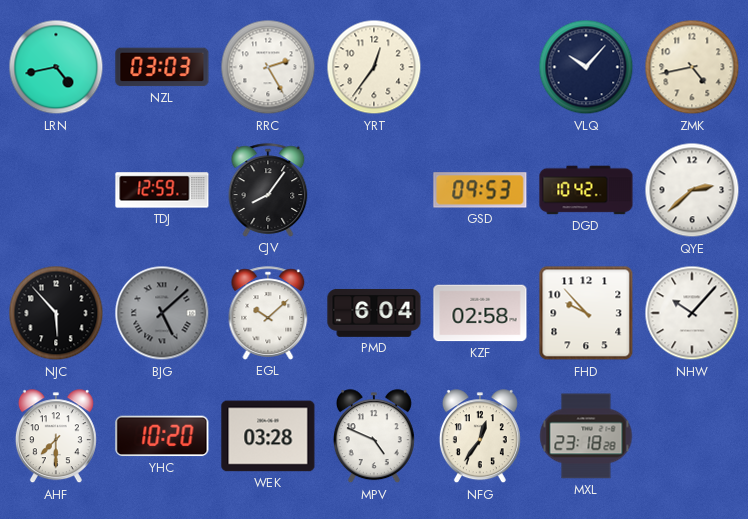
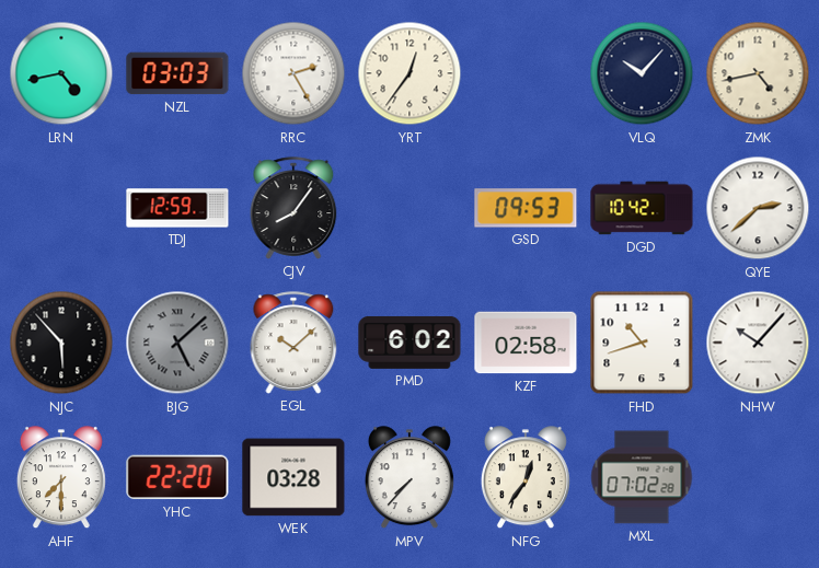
PMD: 6:04 -> 6:02 (409, 343)
FHD: 9:53 -> 10:42 (642, 343)
YHC: 10:20 -> 22:20 (177, 477)
MPV: 4:49 -> 7:37 (409, 478)
MXL: 23:18 -> 07:02 (642, 477)
